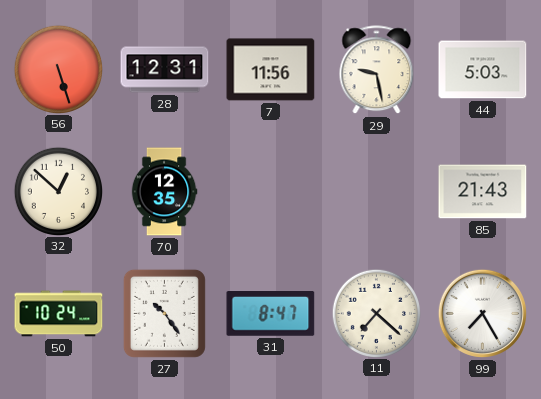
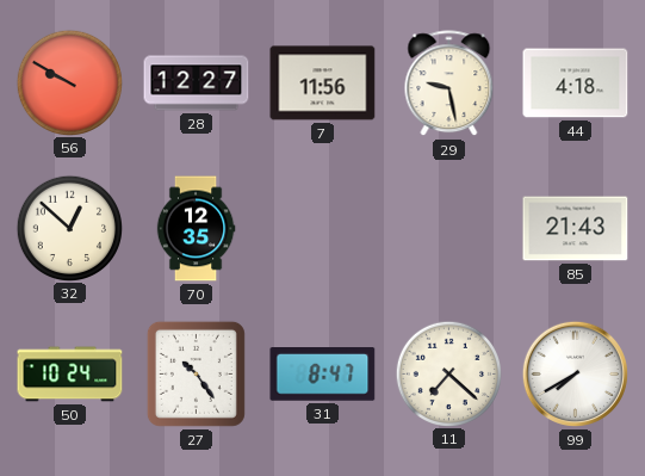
56: 5:27 -> 9:50 (69, 82)
28: 12:31 -> 12:27 (197, 84)
44: 5:03 -> 4:18 (576, 84)
99: 7:25 -> 7:40 (575, 373)
